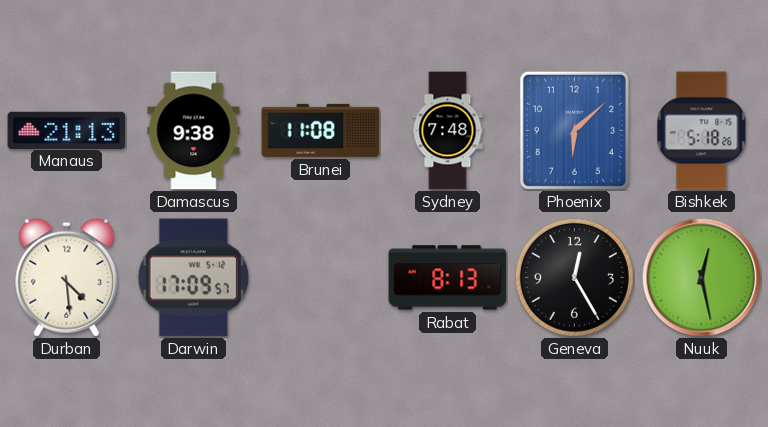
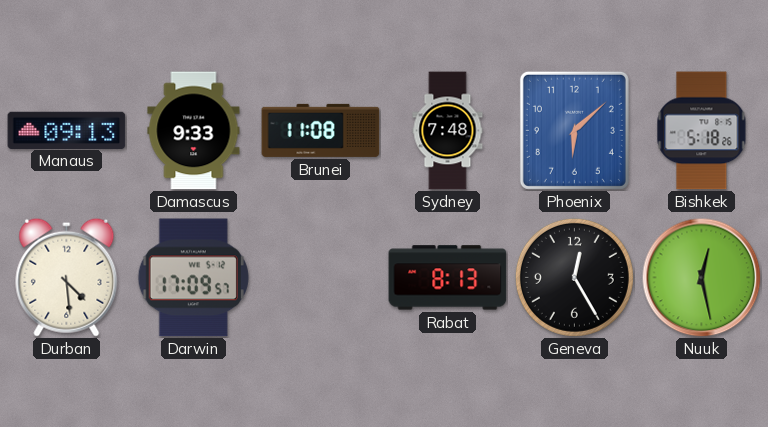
Manaus: 21:13 -> 09:13 (67, 130)
Damascus: 9:38 -> 9:33 (194, 131)
